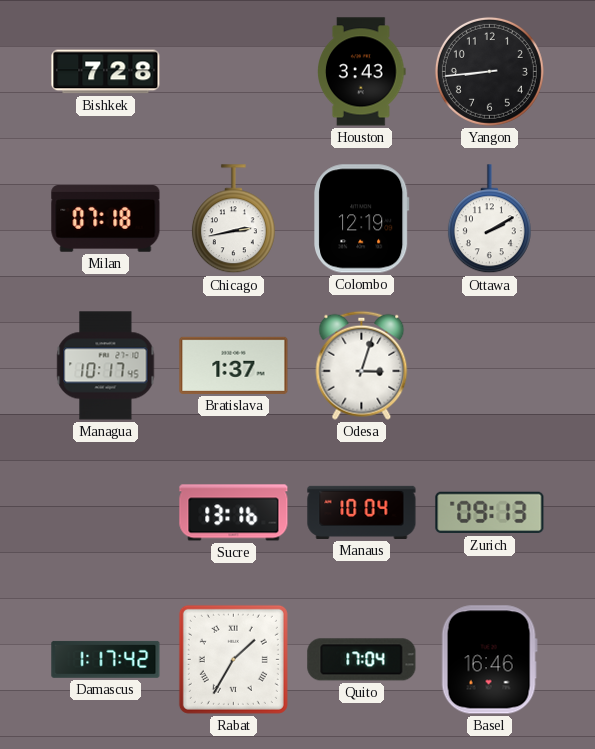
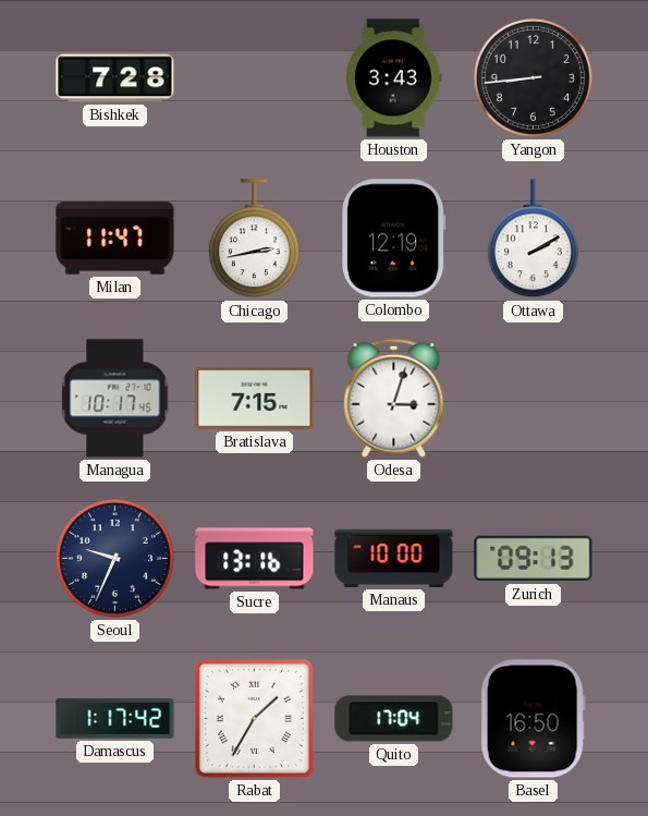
Milan: 07:18 -> 11:47 (115, 239)
Bratislava: 1:37 -> 7:15 (255, 398)
Seoul: none -> 9:34 (114, 558)
Manaus: 10:04 -> 10:00 (394, 558)
Basel: 16:46 -> 16:50 (533, 719)
